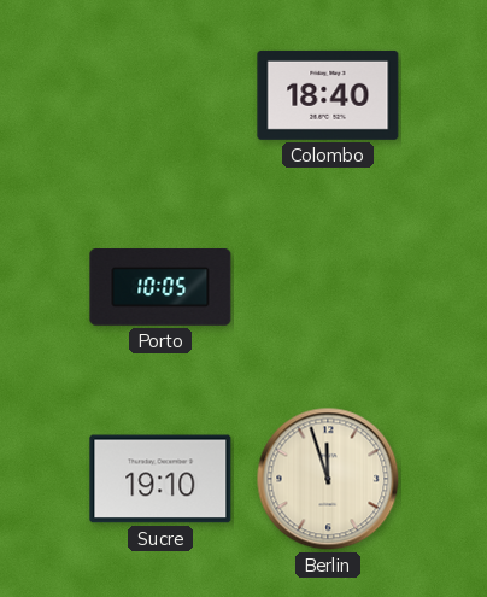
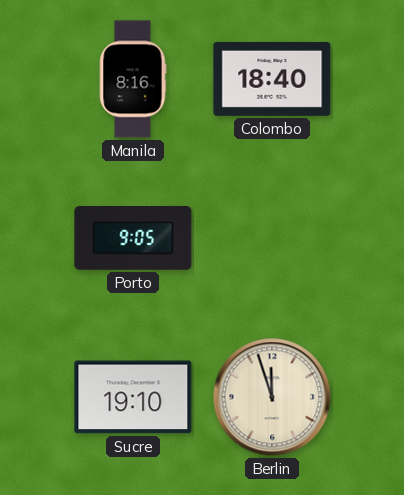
Manila: none -> 8:16 (133, 79)
Porto: 10:05 -> 9:05 (133, 239)
